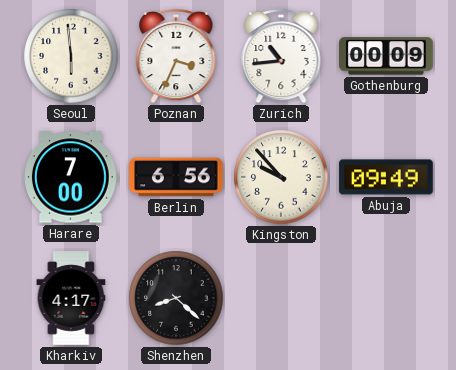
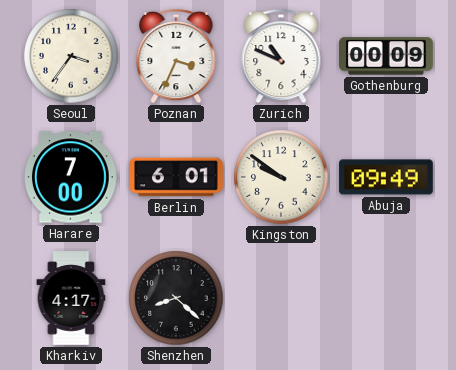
Seoul: 5:59 -> 3:36 (71, 56)
Zurich: 10:44 -> 10:49 (281, 56)
Berlin: 6:56 -> 6:01 (176, 177)
Kingston: 9:53 -> 9:51 (281, 177)
